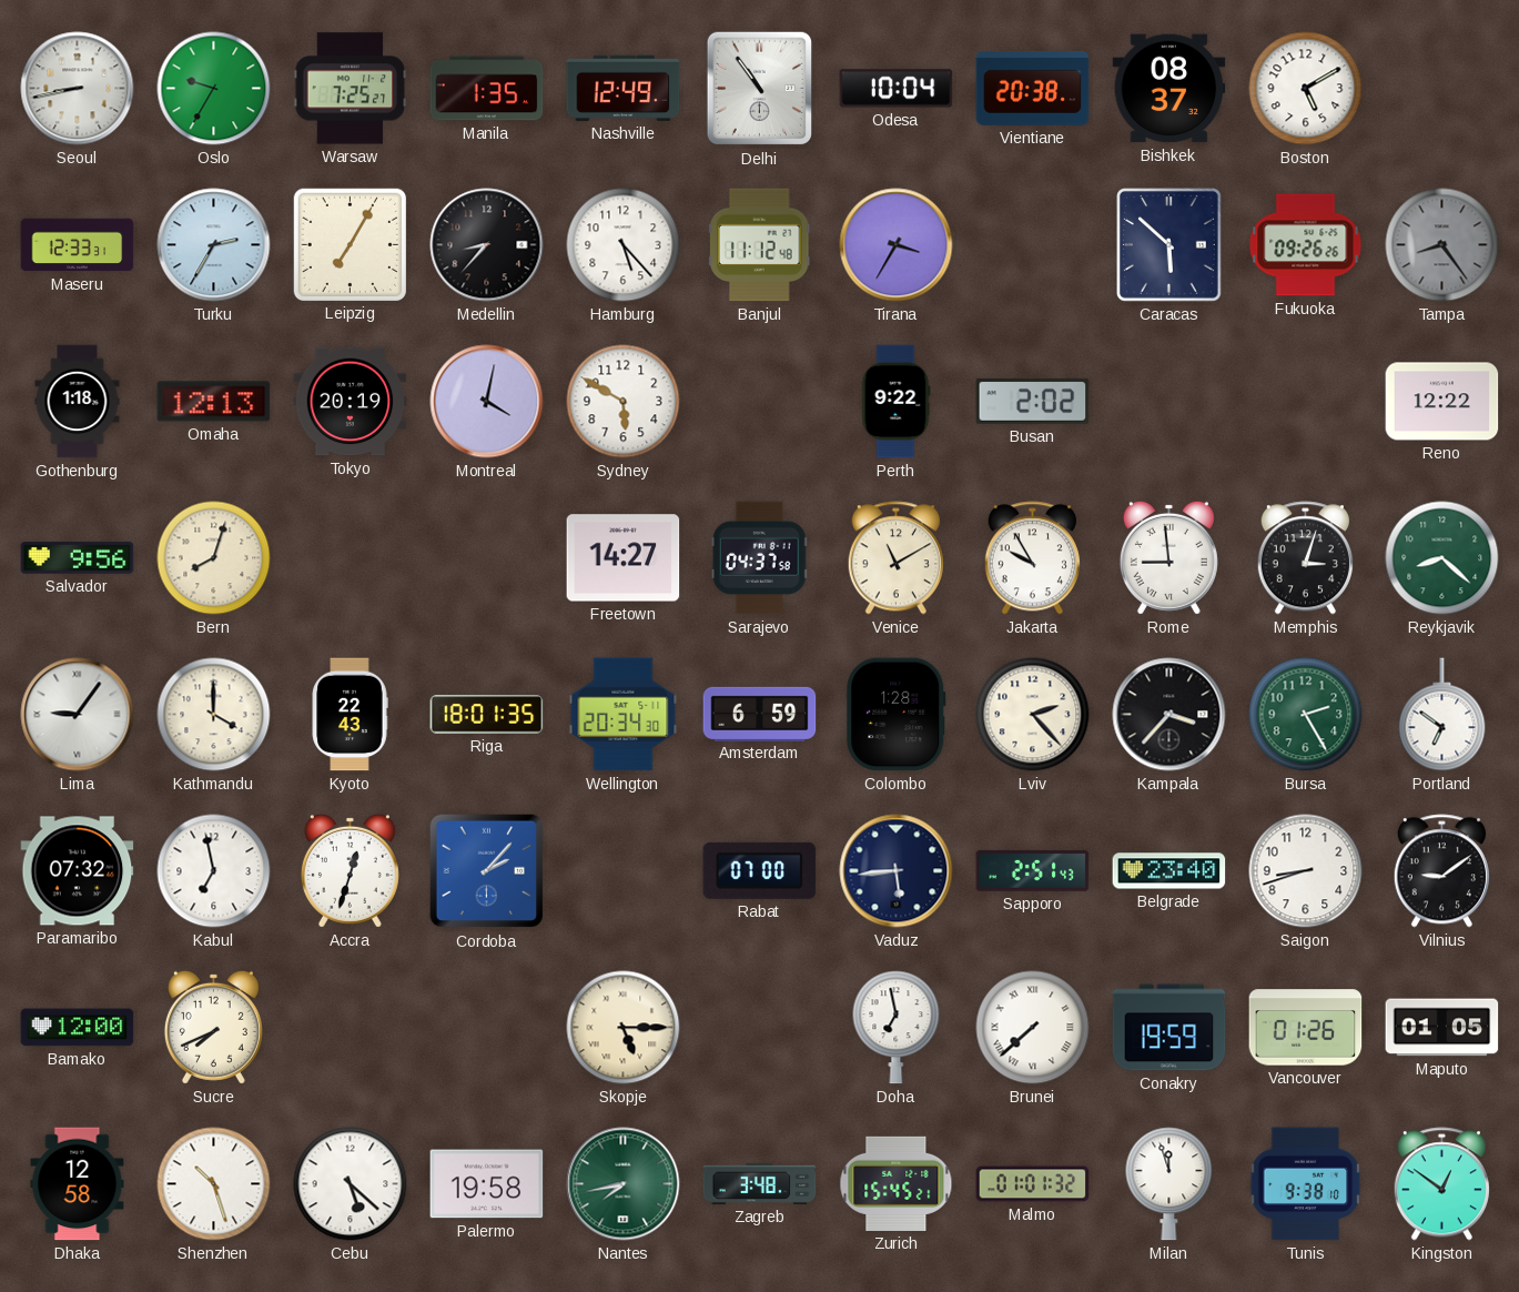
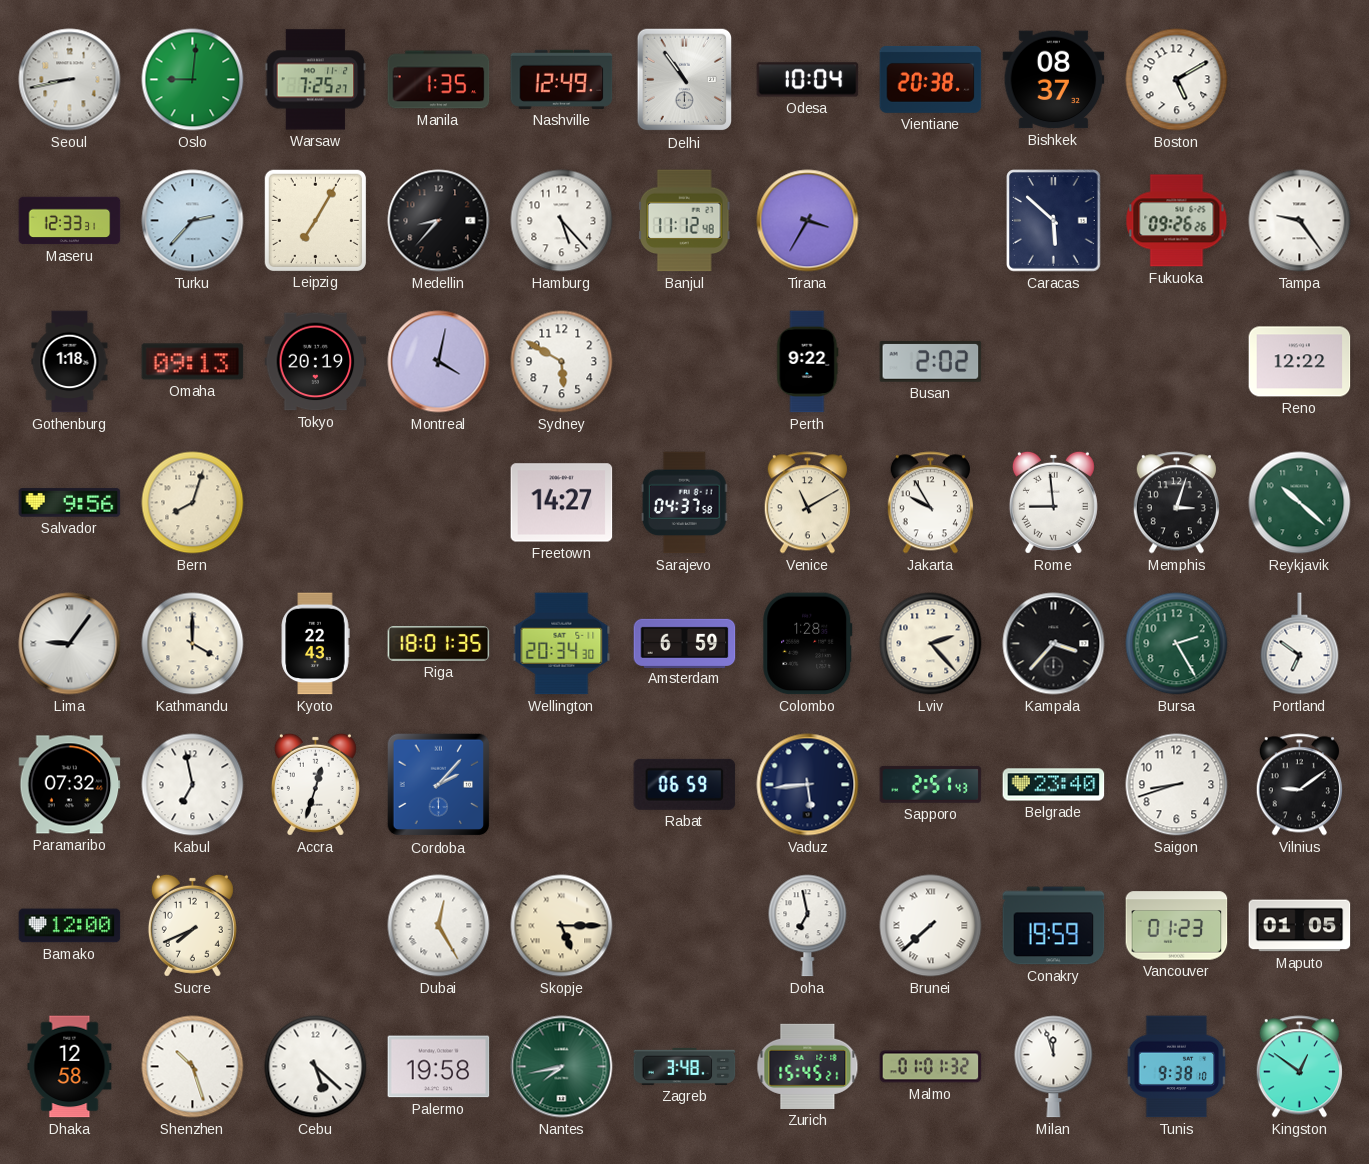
Oslo: 9:35 -> 9:01 (193, 80)
Turku: 2:35 -> 2:37 (193, 221)
Tampa: 8:24 -> 9:24 (1300, 221)
Tampa dial: grey -> white (1300, 221)
Omaha: 12:13 -> 09:13 (193, 362)
Reykjavik: 8:22 -> 10:22 (1300, 503)
Rabat: 07:00 -> 06:59 (685, 784)
Dubai: none -> 12:25 (439, 926)
Vancouver: 01:26 -> 01:23 (1177, 926)
